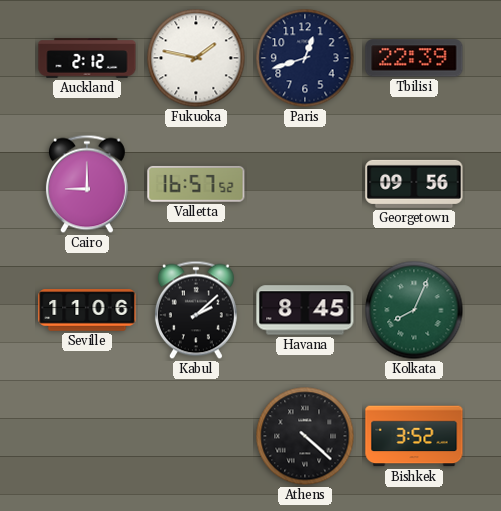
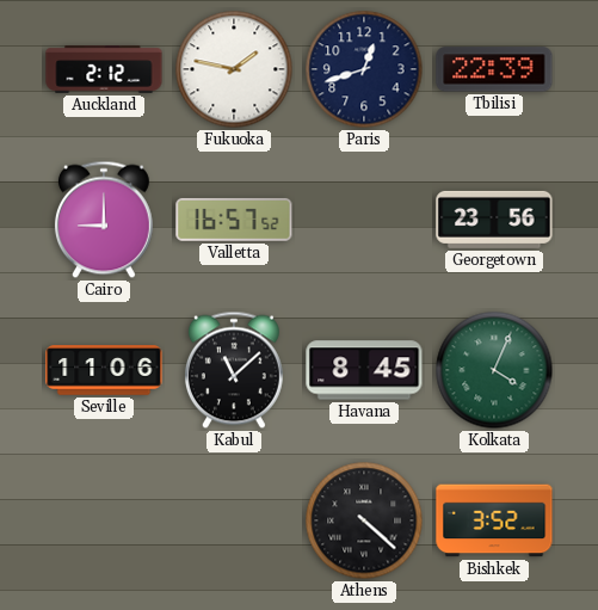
Georgetown: 09:56 -> 23:56 (494, 220)
Kabul: 2:08 -> 11:08 (234, 370)
Kolkata: 8:04 -> 4:04 (494, 370)
